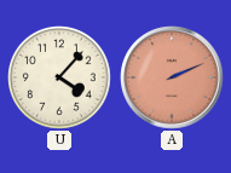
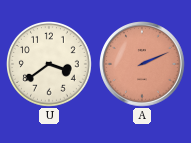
U: 4:07 -> 3:39 (50, 65)
